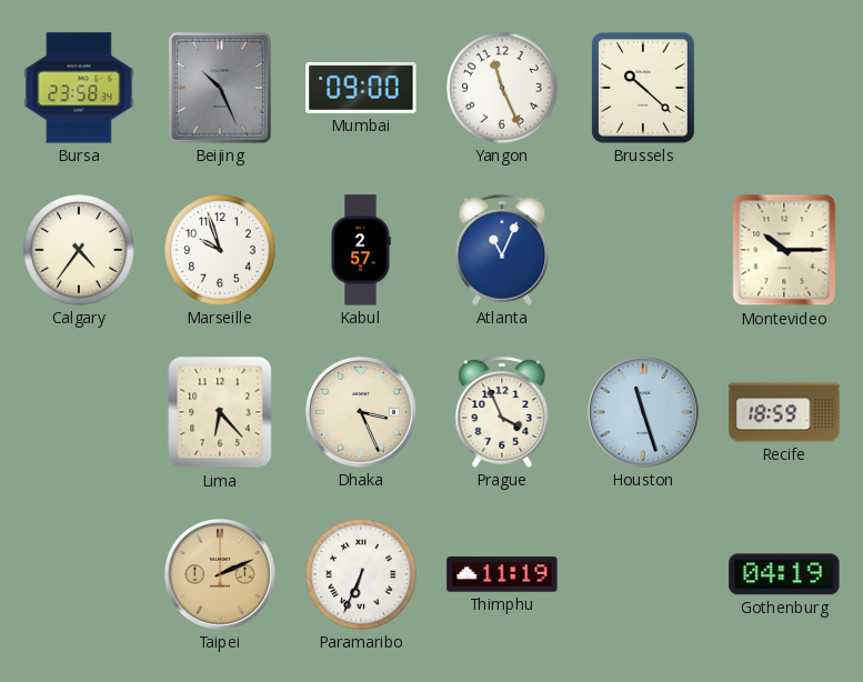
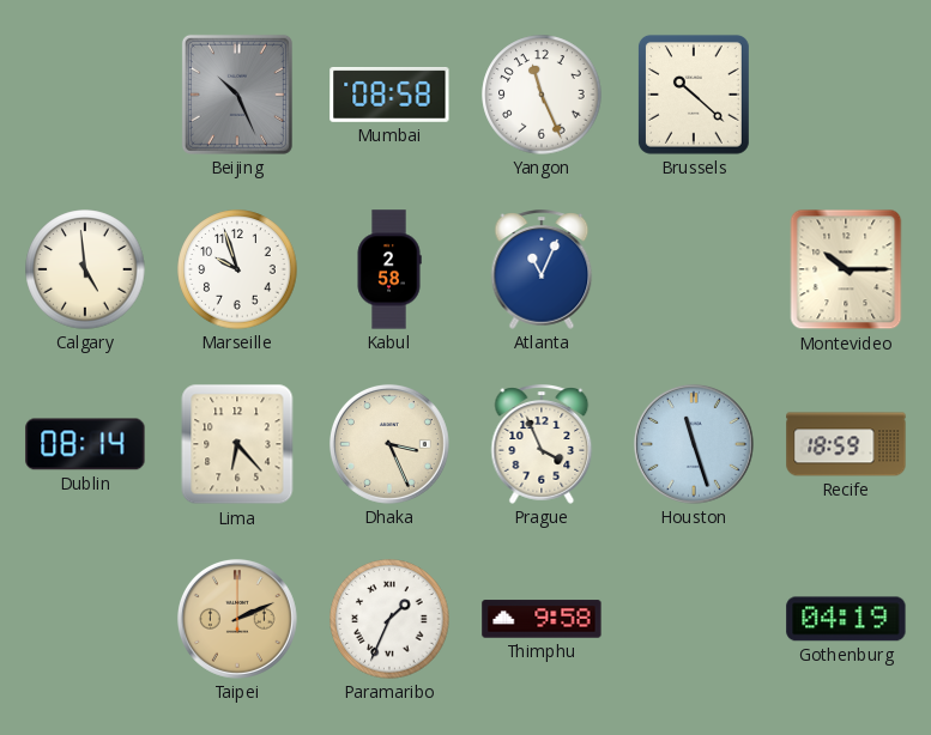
Bursa: 23:58 -> none (79, 88)
Mumbai: 09:00 -> 08:58 (389, 95)
Calgary: 4:36 -> 4:59 (85, 269)
Kabul: 2:57 -> 2:58 (389, 269)
Dublin: none -> 08:14 (85, 444)
Paramaribo: 6:34 -> 1:34 (389, 619)
Thimphu: 11:19 -> 9:58 (542, 619)
